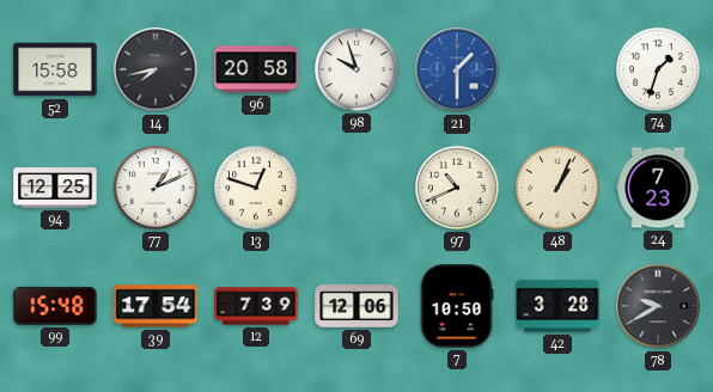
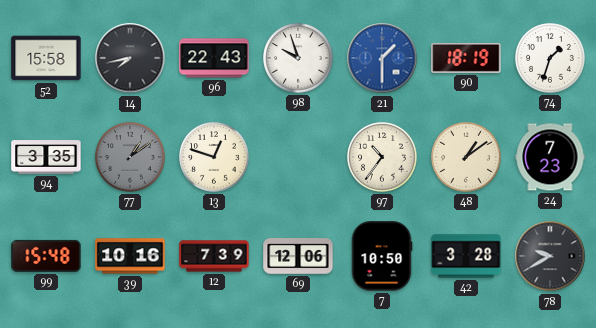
96: 20:58 -> 22:43 (214, 58)
90: none -> 18:19 (466, 58)
94: 12:25 -> 3:35 (46, 157)
77: 1:11 -> 1:09 (131, 158)
77 dial: white -> grey (131, 158)
97: 10:41 -> 10:36 (383, 158)
48: 1:04 -> 1:09 (467, 158)
39: 17:54 -> 10:16 (130, 256)
